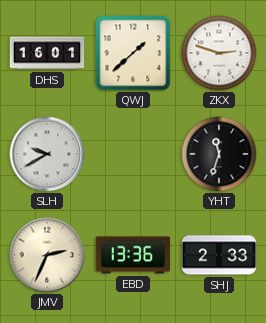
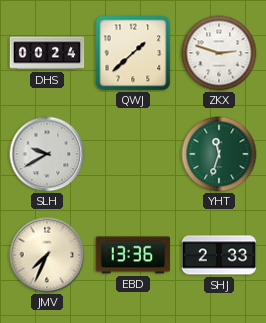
DHS: 16:01 -> 00:24 (47, 53)
YHT dial: black -> green (219, 154)
JMV: 2:34 -> 7:34 (47, 255)
